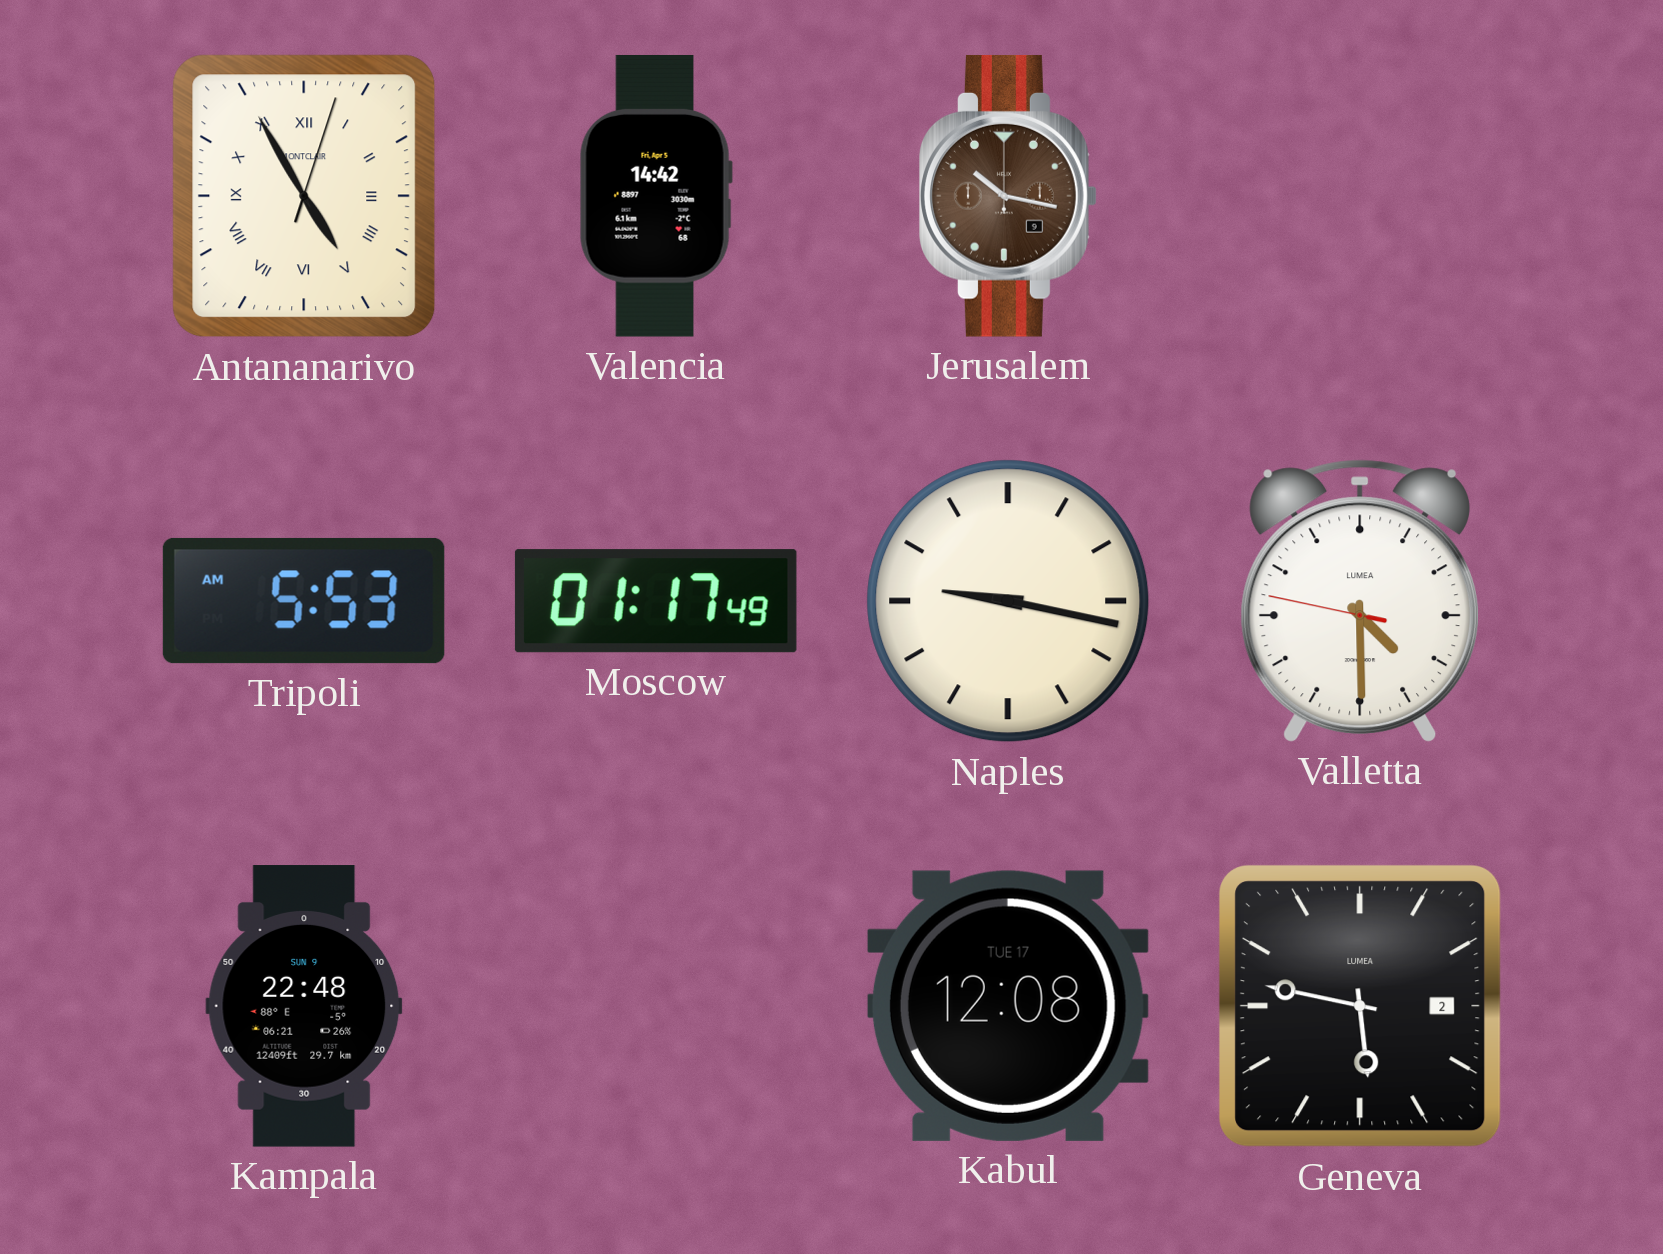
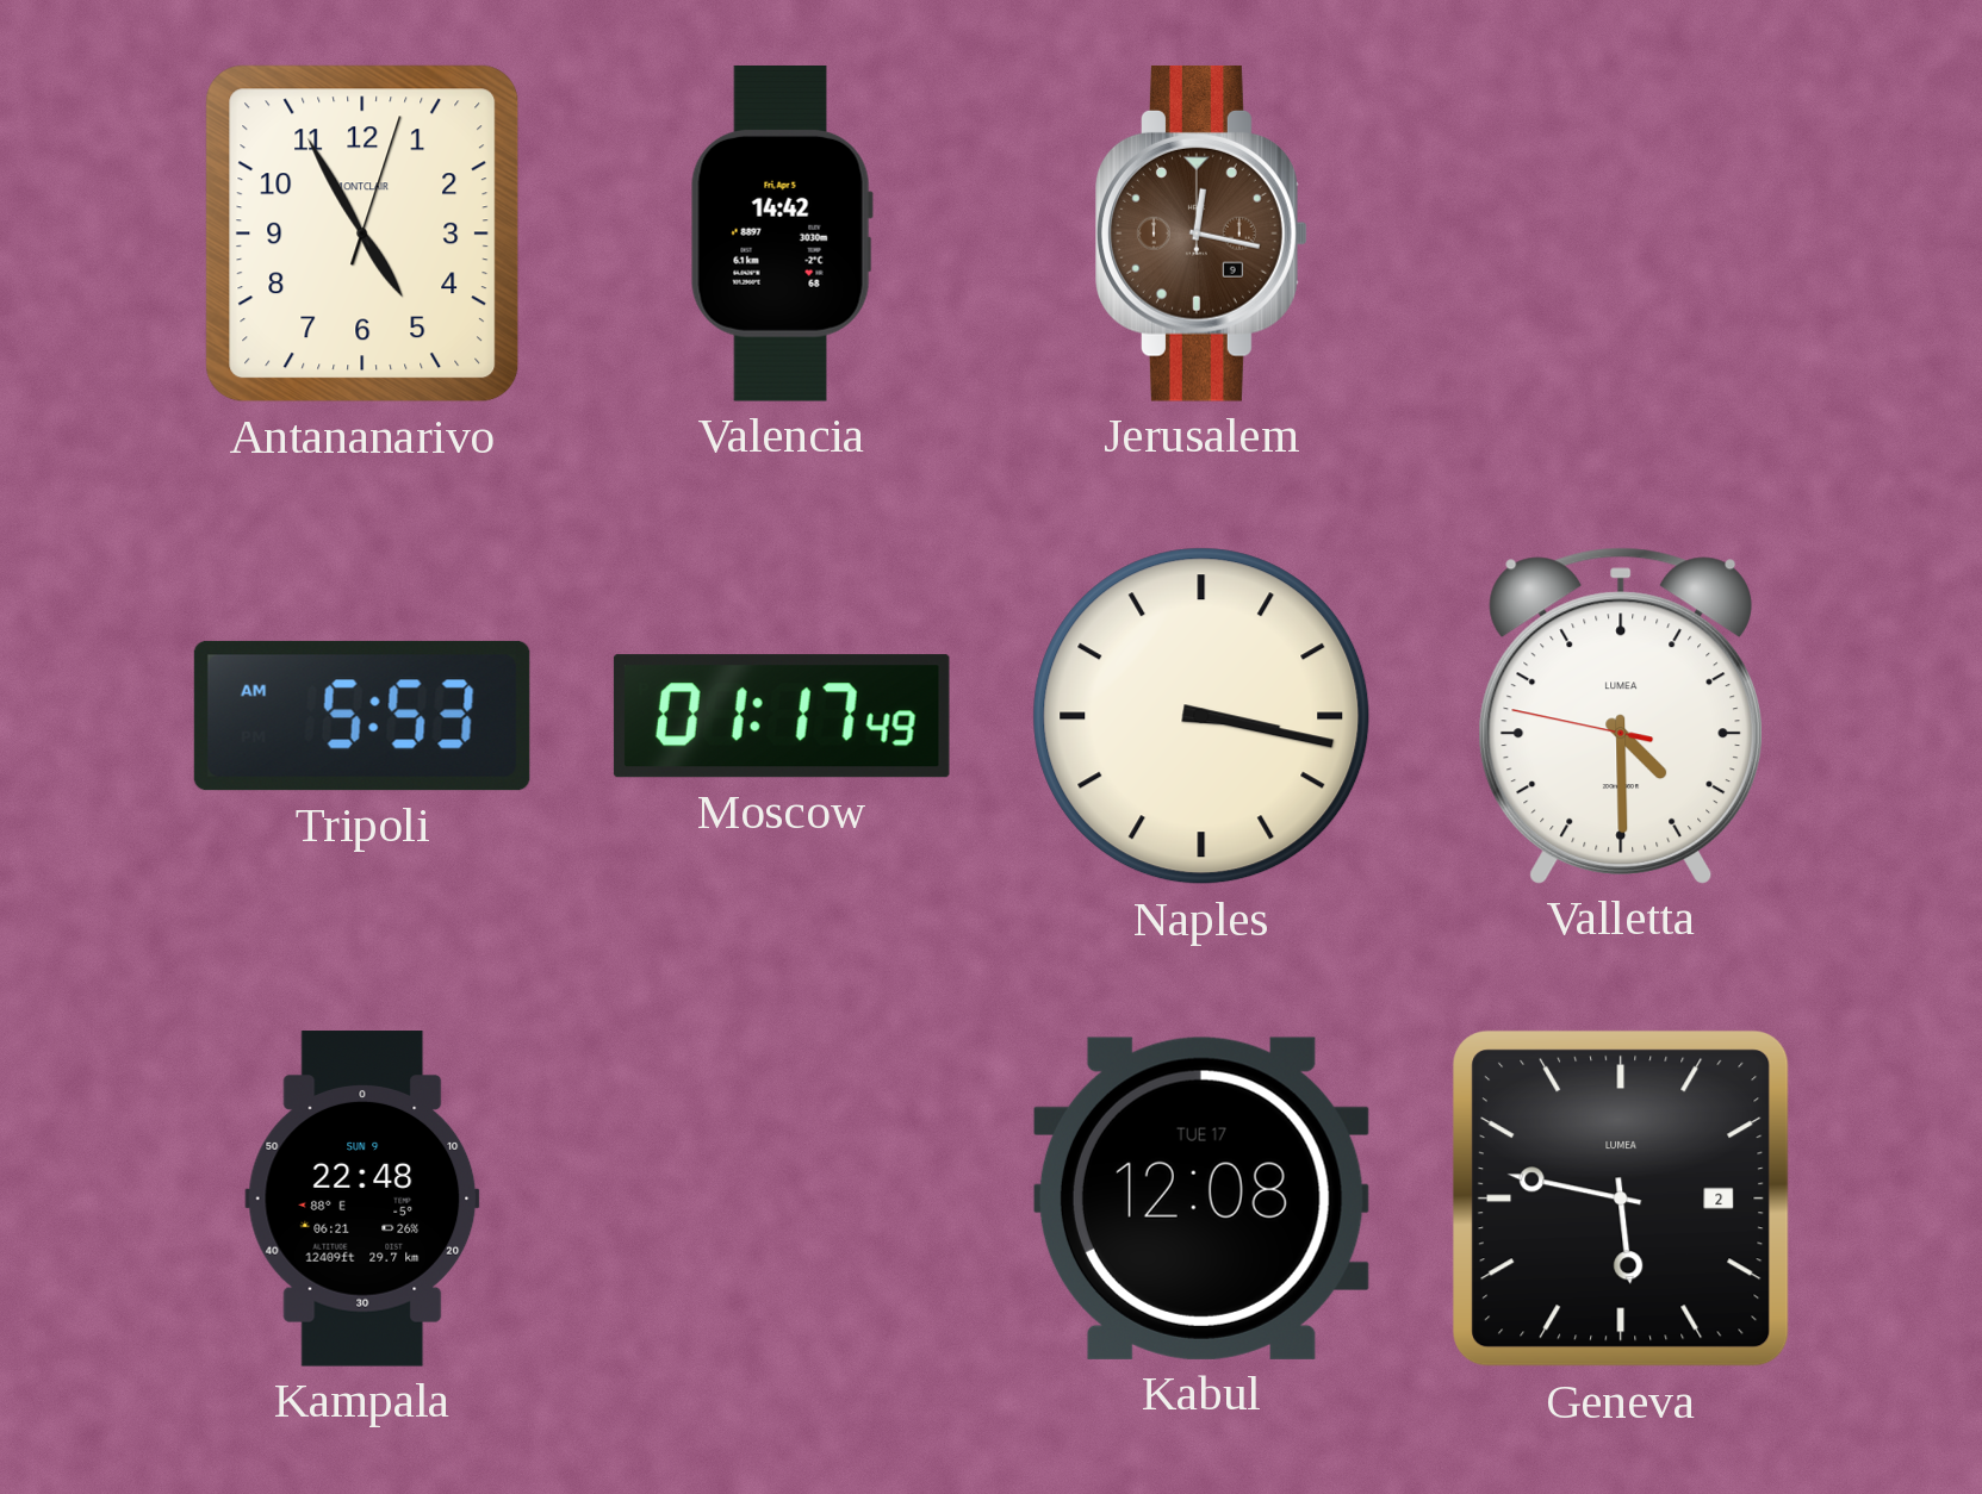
Antananarivo numerals: Roman -> Arabic (362, 234)
Jerusalem: 10:17 -> 12:17 (1201, 234)
Naples: 9:17 -> 3:17 (1201, 716)
